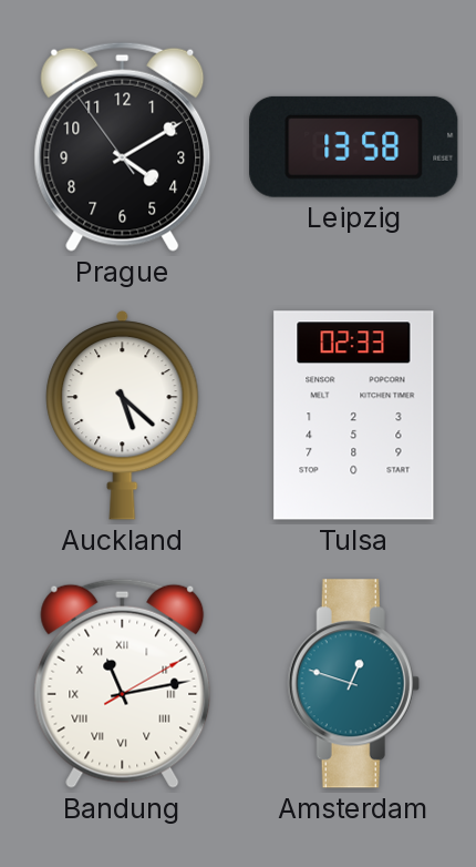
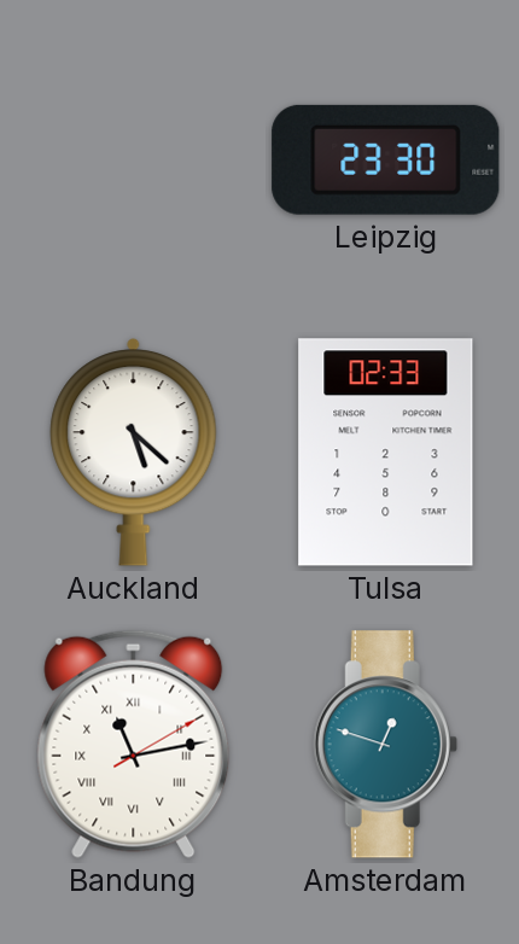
Prague: 4:09 -> none (123, 146)
Leipzig: 13:58 -> 23:30 (386, 159)
